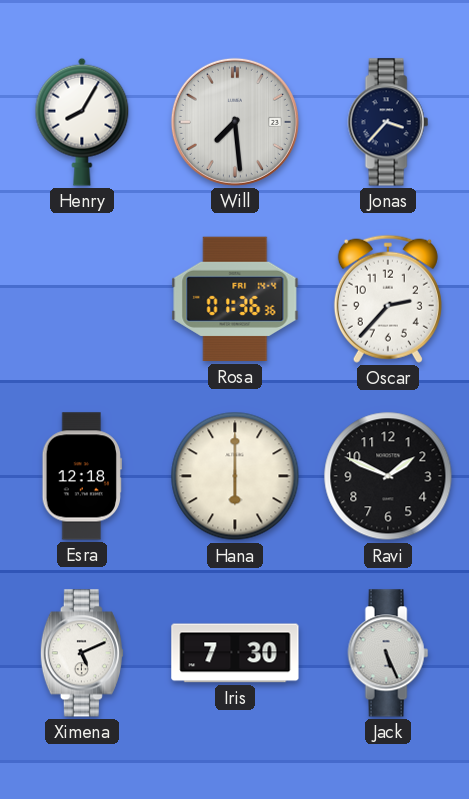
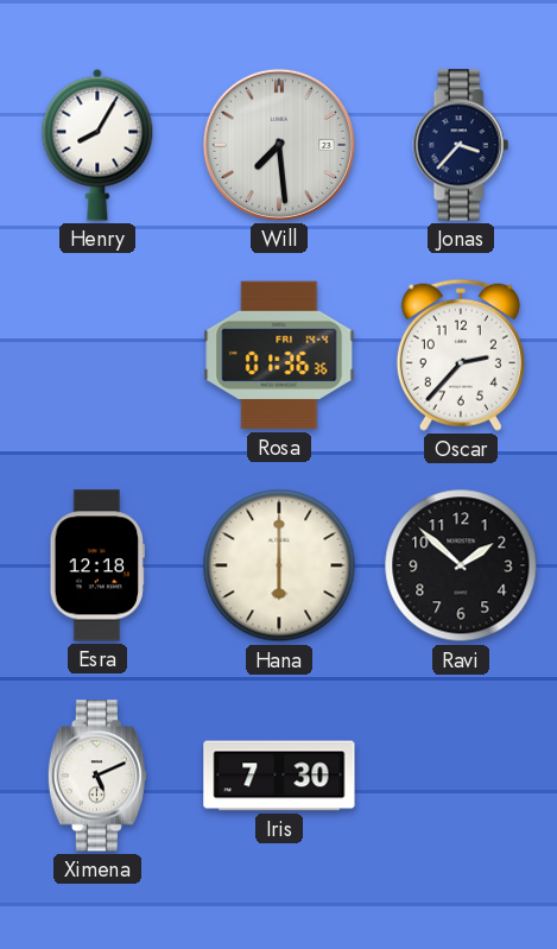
Ravi: 1:49 -> 1:52 (461, 565)
Jack: 5:26 -> none (388, 653)
